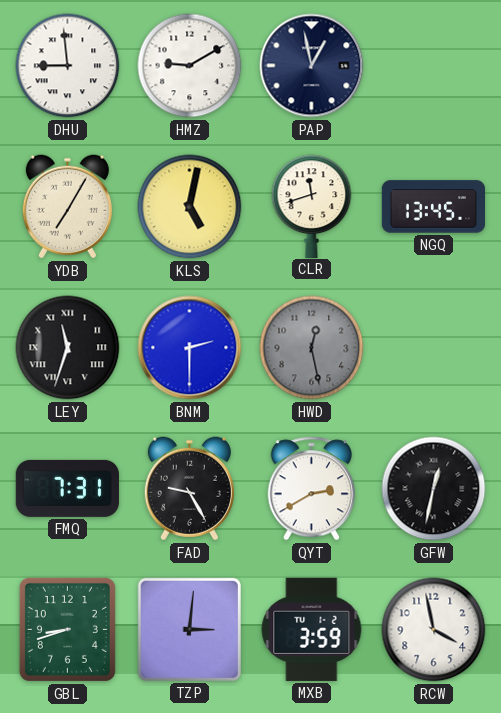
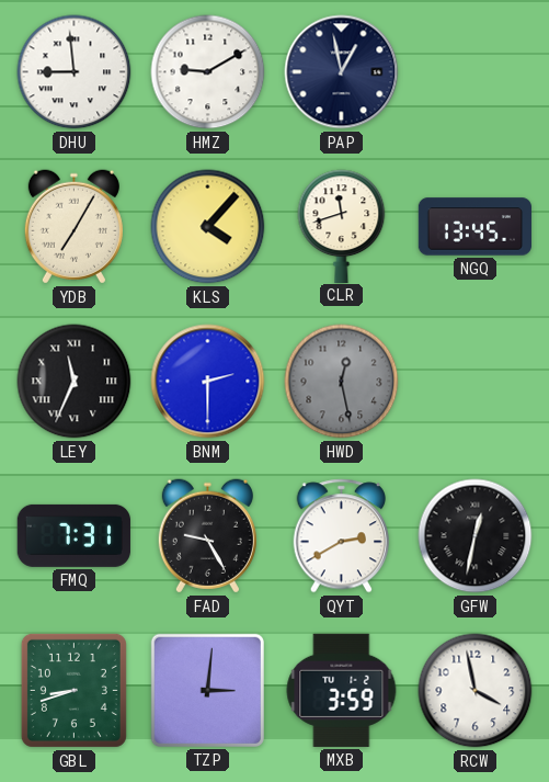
KLS: 5:02 -> 4:07 (208, 227)
LEY: 11:33 -> 11:34 (75, 382)
